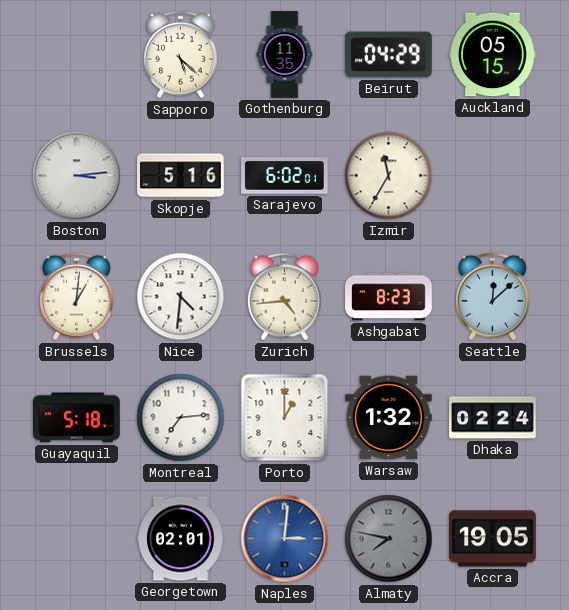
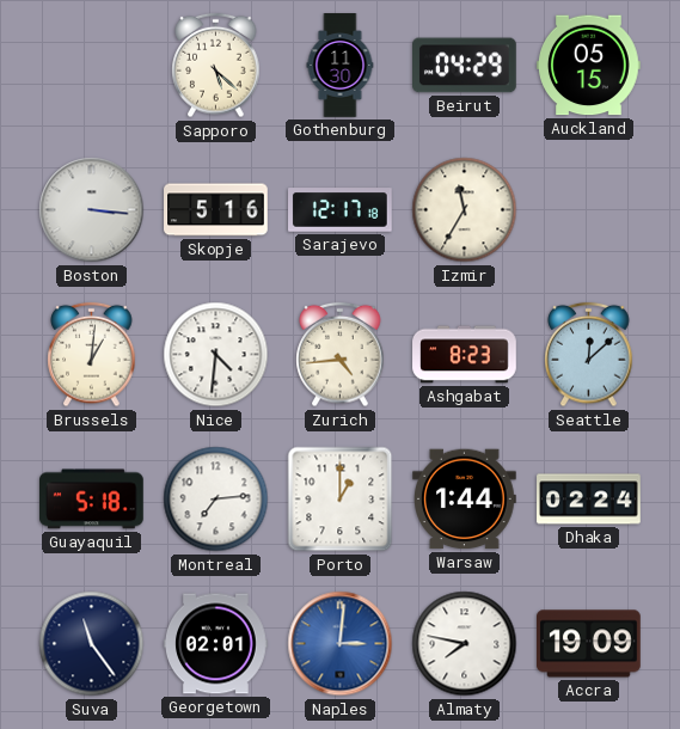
Gothenburg: 11:35 -> 11:30 (341, 66)
Boston: 3:14 -> 3:16 (92, 210)
Sarajevo: 6:02 -> 12:17 (341, 210)
Warsaw: 1:32 -> 1:44 (465, 500)
Suva: none -> 11:24 (92, 644)
Almaty dial: grey -> white (465, 644)
Accra: 19:05 -> 19:09 (589, 644)
